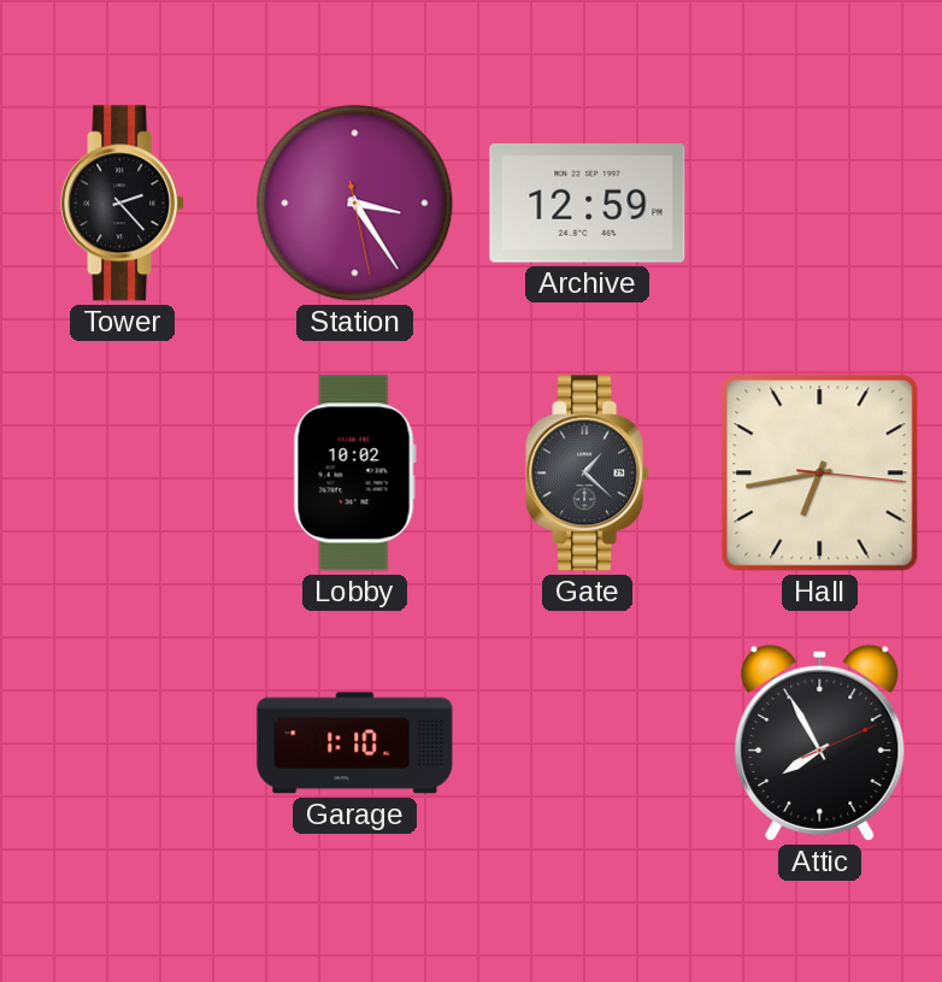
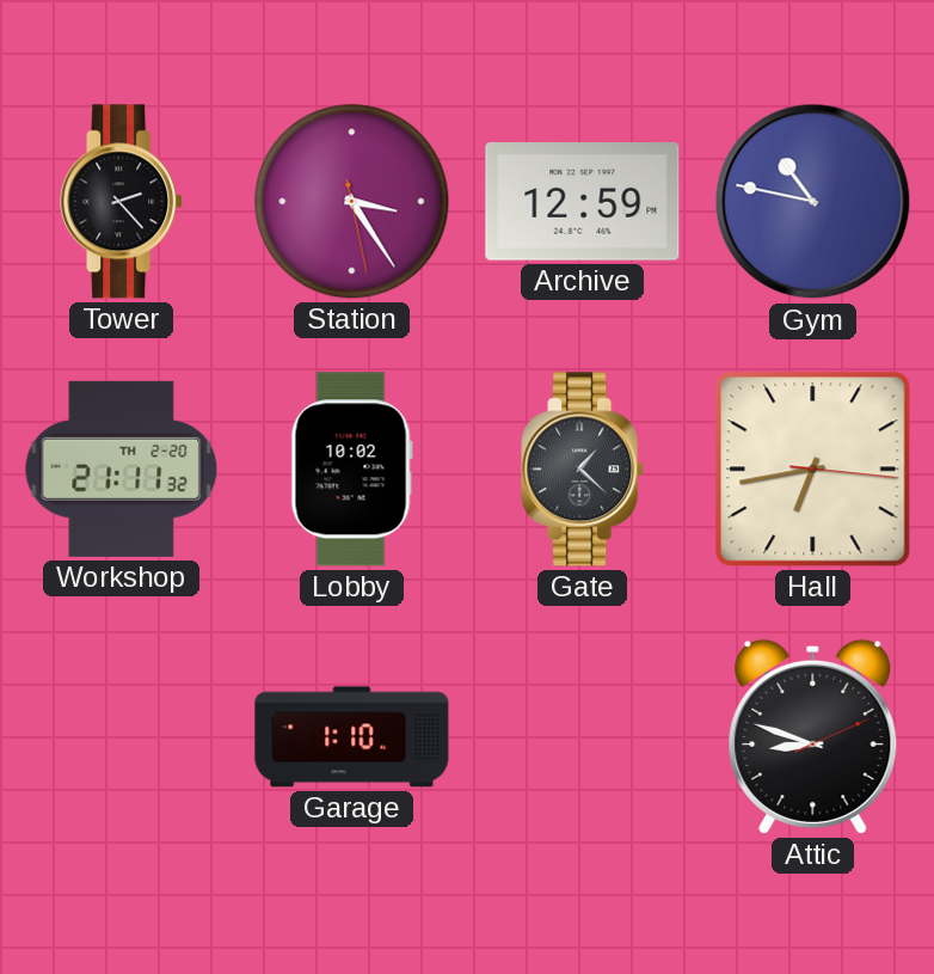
Gym: none -> 10:47 (813, 202)
Workshop: none -> 21:11 (122, 468)
Attic: 7:55 -> 8:48 (813, 736)
